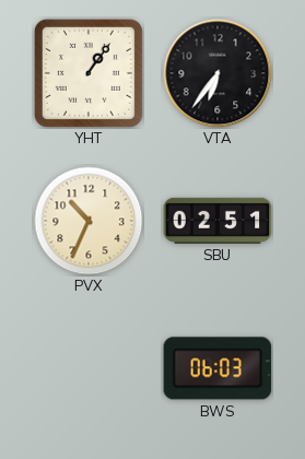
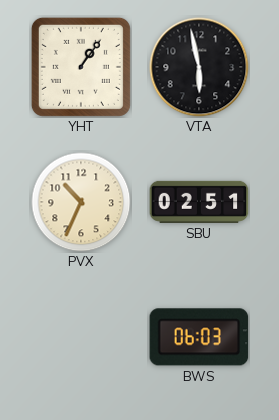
VTA: 6:36 -> 5:58 (199, 67)
